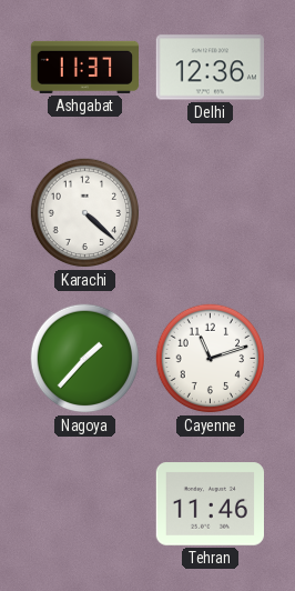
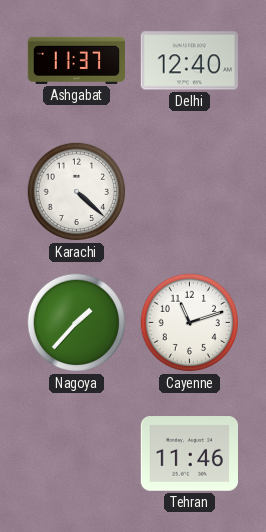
Delhi: 12:36 -> 12:40 (189, 61)
